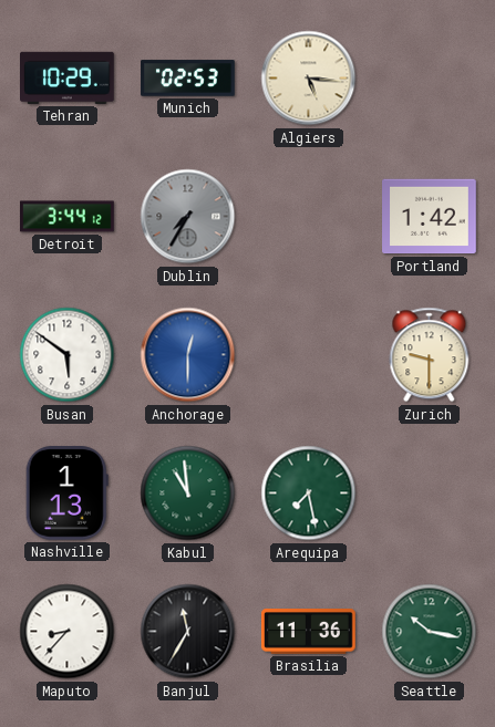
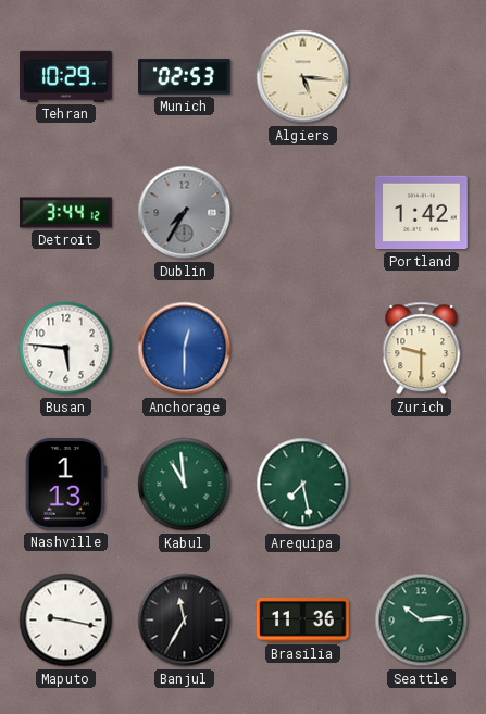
Busan: 5:51 -> 5:46 (66, 349)
Maputo: 8:37 -> 9:17 (66, 621)
Seattle: 10:17 -> 10:14 (422, 621)
